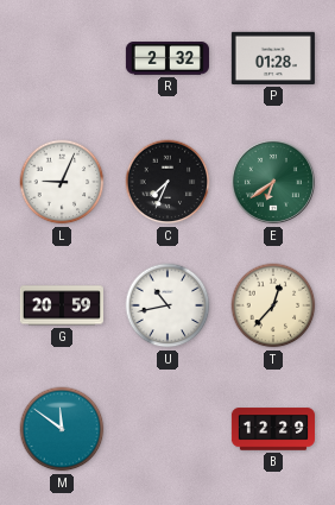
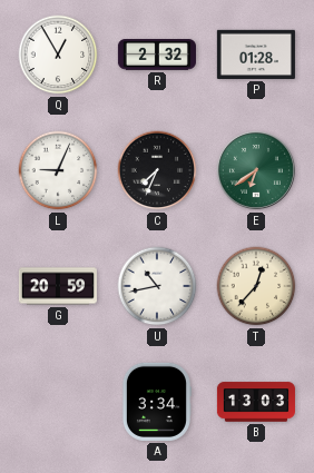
Q: none -> 12:55 (58, 55)
M: 11:51 -> none (62, 429)
A: none -> 3:34 (156, 402)
B: 12:29 -> 13:03 (256, 402)
